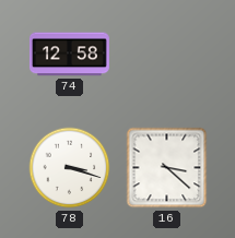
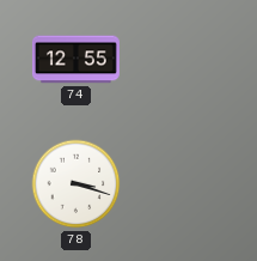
74: 12:58 -> 12:55 (75, 60)
16: 3:22 -> none (167, 168)
